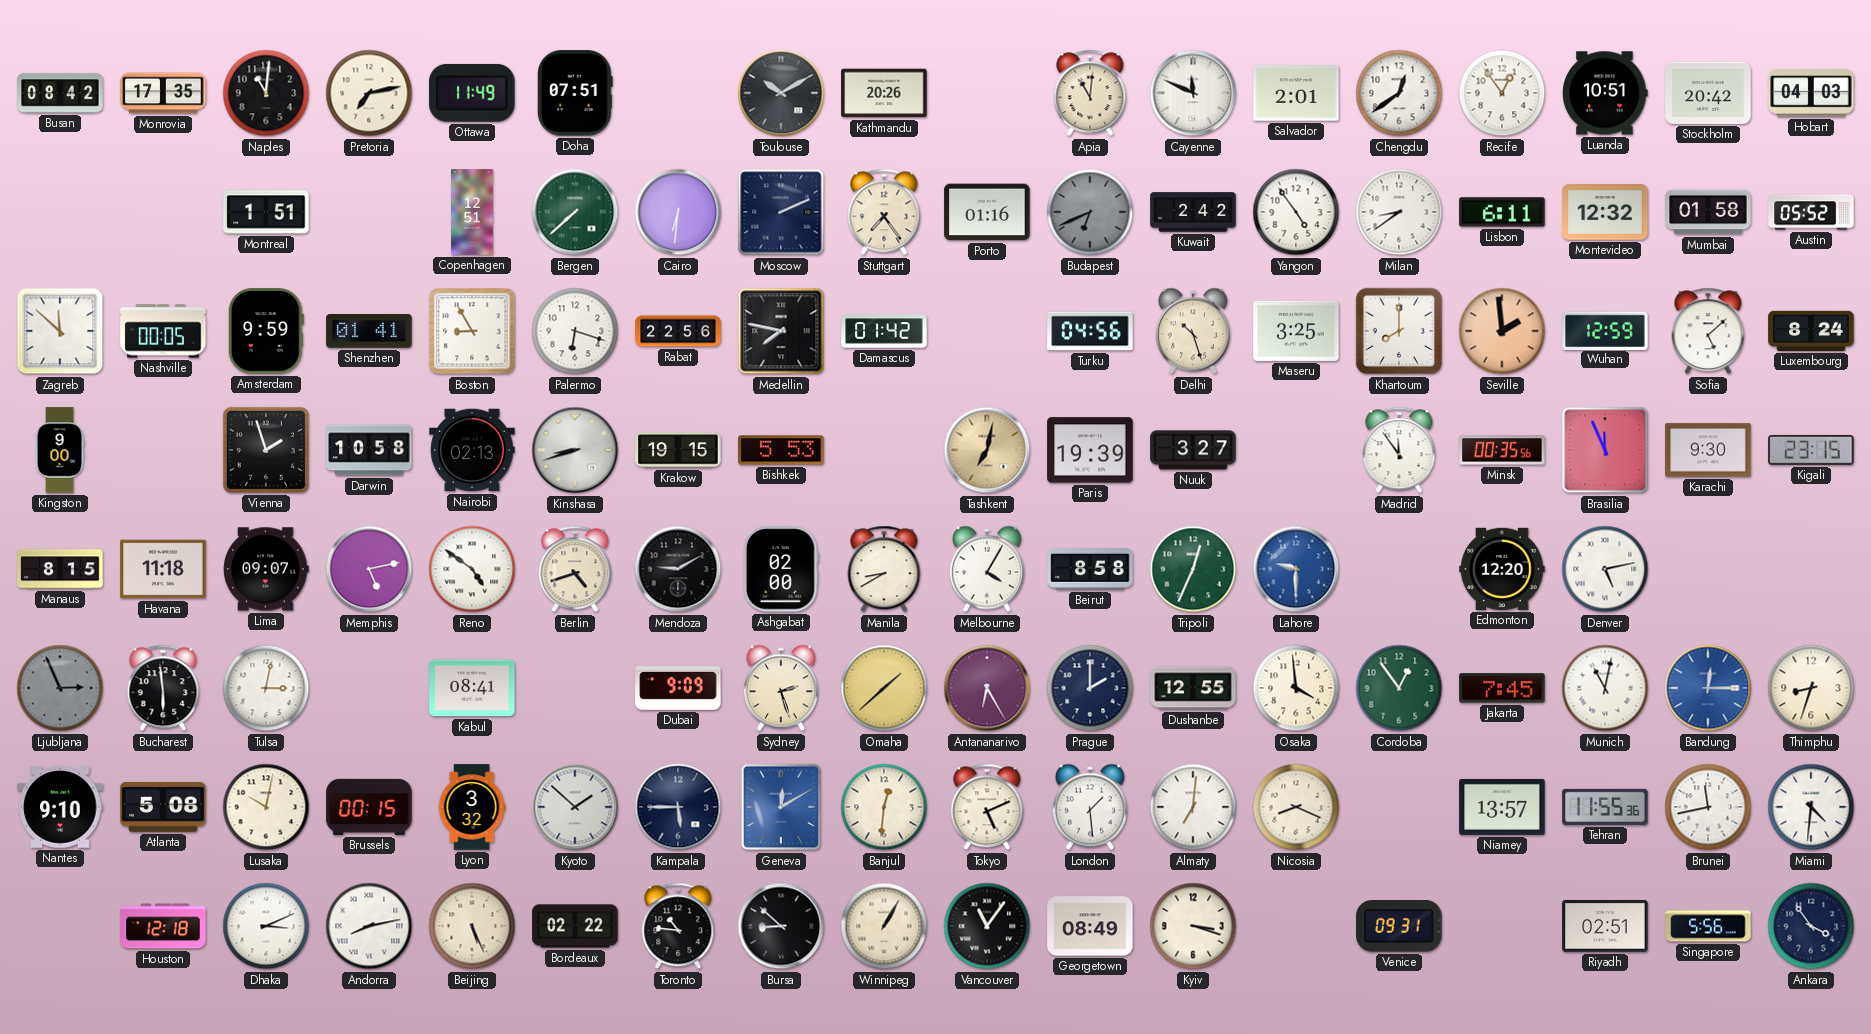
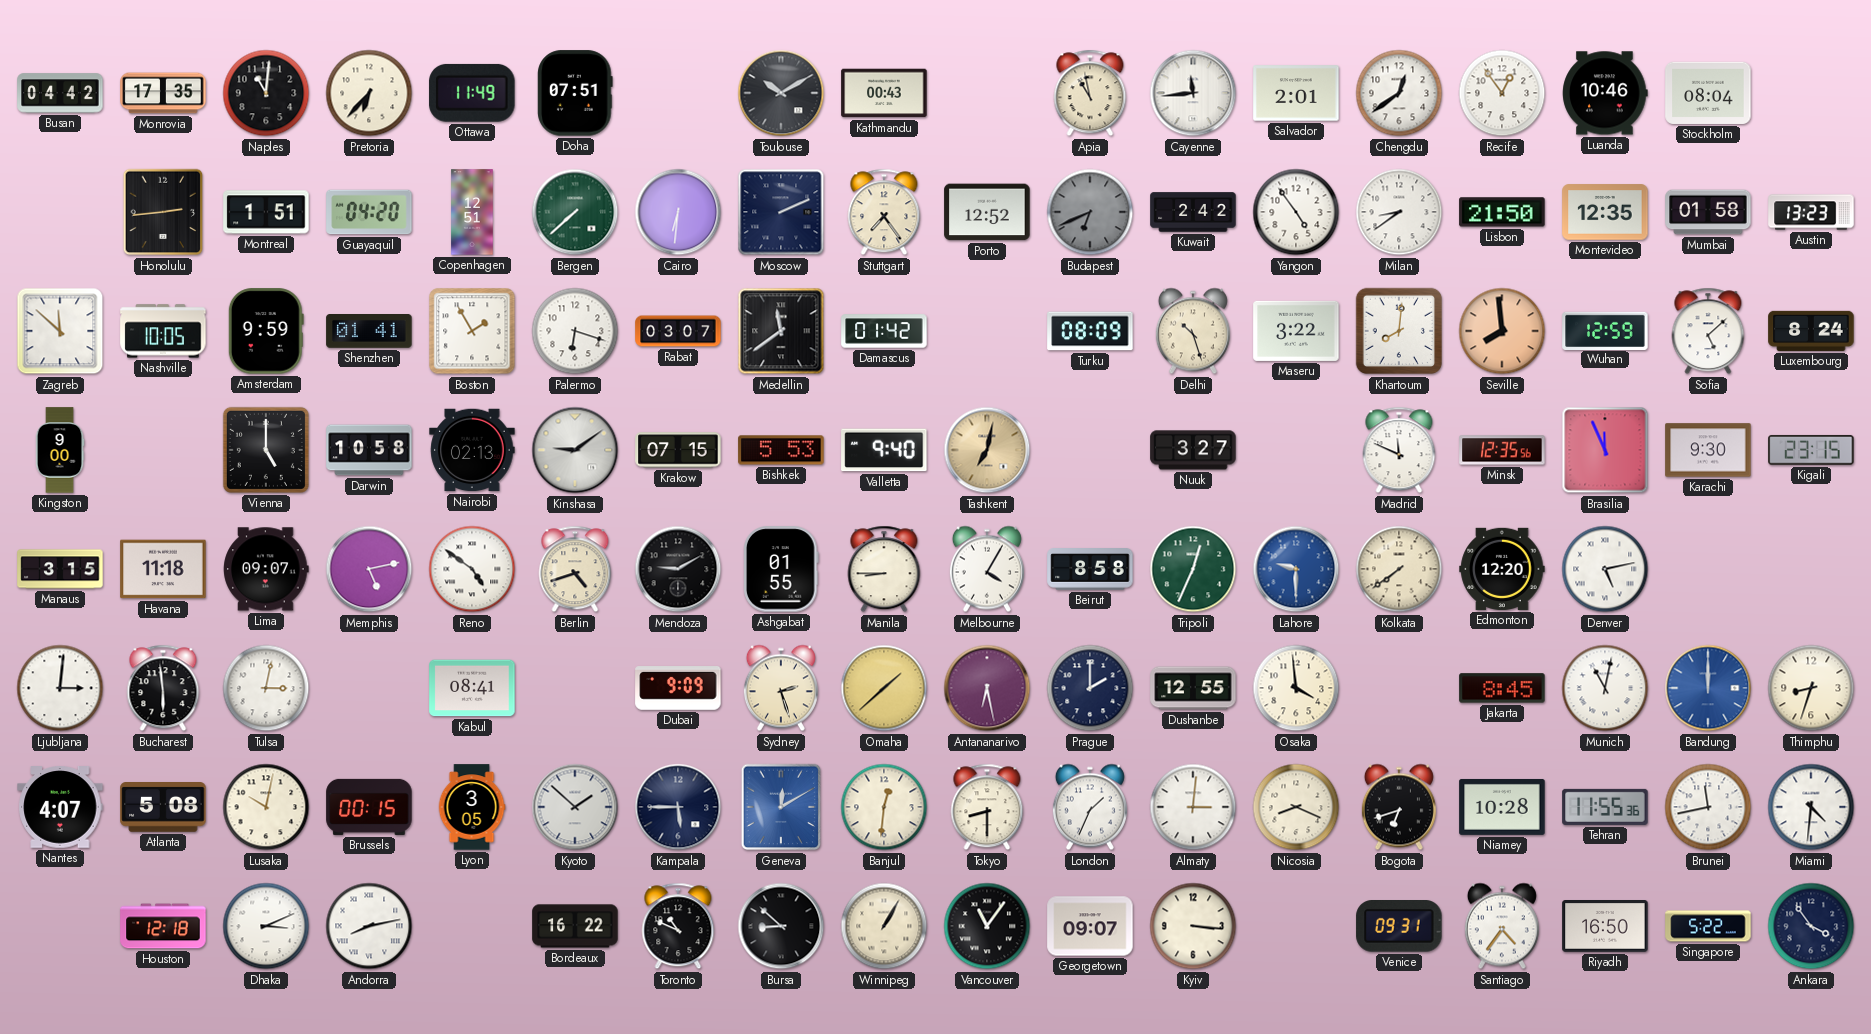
Busan: 08:42 -> 04:42 (60, 93)
Pretoria: 7:13 -> 6:37 (369, 93)
Kathmandu: 20:26 -> 00:43 (884, 93)
Apia: 11:01 -> 10:58 (1090, 93)
Cayenne: 11:49 -> 11:44 (1193, 93)
Luanda: 10:51 -> 10:46 (1605, 93)
Stockholm: 20:42 -> 08:04 (1708, 93)
Hobart: 04:03 -> none (1811, 93)
Honolulu: none -> 2:44 (163, 212)
Guayaquil: none -> 04:20 (369, 212)
Porto: 01:16 -> 12:52 (987, 212)
Lisbon: 6:11 -> 21:50 (1502, 212)
Montevideo: 12:32 -> 12:35 (1605, 212)
Austin: 05:52 -> 13:23 (1811, 212)
Nashville: 00:05 -> 10:05 (163, 331)
Boston: 8:55 -> 1:55 (472, 331)
Rabat: 22:56 -> 03:07 (678, 331)
Medellin: 7:47 -> 11:39 (781, 331)
Turku: 04:56 -> 08:09 (1090, 331)
Maseru: 3:25 -> 3:22 (1296, 331)
Khartoum: 8:00 -> 8:01 (1399, 331)
Seville: 1:59 -> 7:59 (1502, 331)
Vienna: 1:57 -> 5:00 (266, 450)
Kinshasa: 8:42 -> 9:09 (575, 450)
Krakow: 19:15 -> 07:15 (678, 450)
Valletta: none -> 9:40 (884, 450)
Paris: 19:39 -> none (1090, 450)
Madrid: 11:54 -> 11:49 (1399, 450)
Minsk: 00:35 -> 12:35 (1502, 450)
Manaus: 8:15 -> 3:15 (60, 569)
Ashgabat: 02:00 -> 01:55 (782, 569)
Manila: 8:40 -> 8:45 (884, 569)
Kolkata: none -> 7:39 (1399, 569)
Ljubljana: 2:56 -> 3:01 (60, 688)
Ljubljana dial: grey -> white (60, 688)
Antananarivo: 6:25 -> 6:28 (987, 688)
Cordoba: 12:54 -> none (1399, 688)
Jakarta: 7:45 -> 8:45 (1502, 688)
Bandung: 12:15 -> 12:00 (1708, 688)
Nantes: 9:10 -> 4:07 (60, 808)
Lyon: 3:32 -> 3:05 (472, 807)
Tokyo: 5:11 -> 8:30 (987, 807)
London: 1:29 -> 1:34 (1090, 807)
Almaty: 7:01 -> 3:01 (1193, 807)
Bogota: none -> 6:42 (1399, 807)
Niamey: 13:57 -> 10:28 (1502, 807)
Beijing: 5:26 -> none (472, 926)
Bordeaux: 02:22 -> 16:22 (575, 926)
Toronto: 10:46 -> 10:49 (678, 926)
Georgetown: 08:49 -> 09:07 (1090, 926)
Kyiv: 3:18 -> 3:16 (1193, 926)
Santiago: none -> 4:36 (1502, 926)
Riyadh: 02:51 -> 16:50 (1605, 927)
Singapore: 5:56 -> 5:22 (1708, 926)
